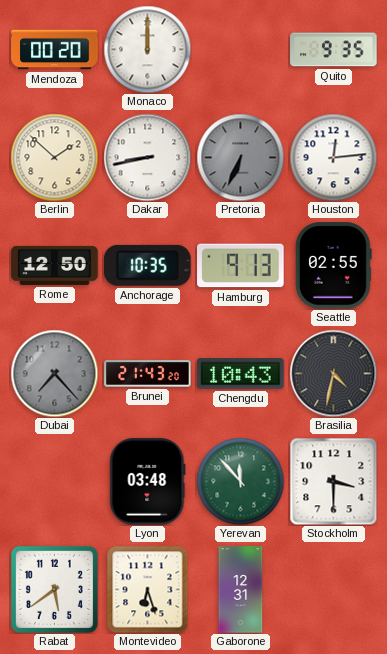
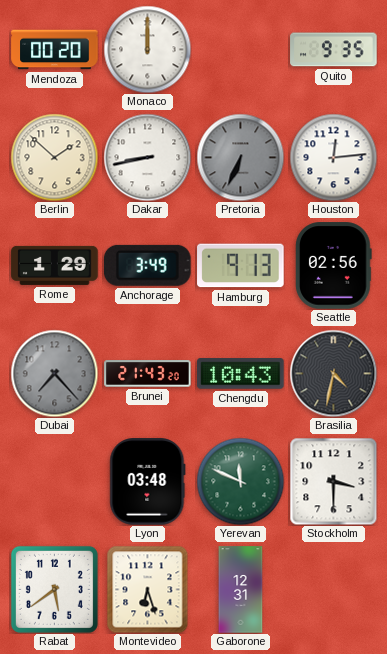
Rome: 12:50 -> 1:29 (55, 265)
Anchorage: 10:35 -> 3:49 (148, 265)
Seattle: 02:55 -> 02:56 (334, 266)
Yerevan: 11:53 -> 11:49 (240, 481)
